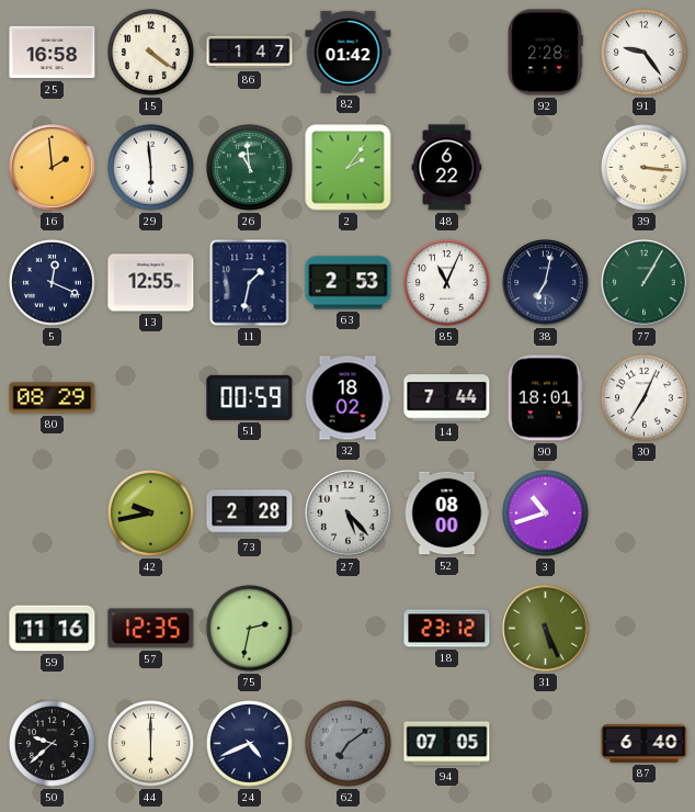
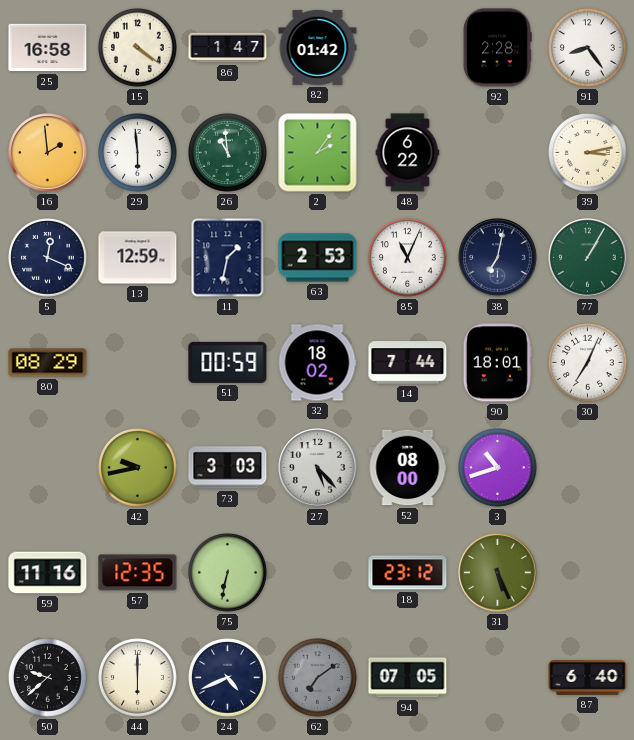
91: 9:24 -> 8:24 (588, 48)
39: 3:16 -> 3:13 (588, 153)
13: 12:55 -> 12:59 (138, 258)
73: 2:28 -> 3:03 (228, 468)
75: 2:32 -> 6:32 (228, 573)
